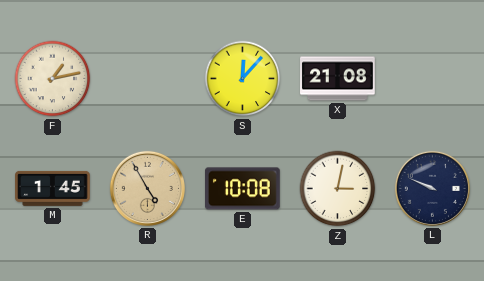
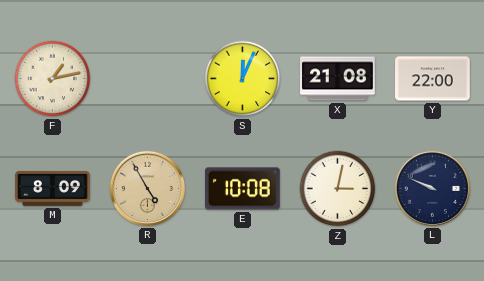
S: 12:07 -> 12:04 (243, 79)
Y: none -> 22:00 (433, 79)
M: 1:45 -> 8:09 (53, 188)
